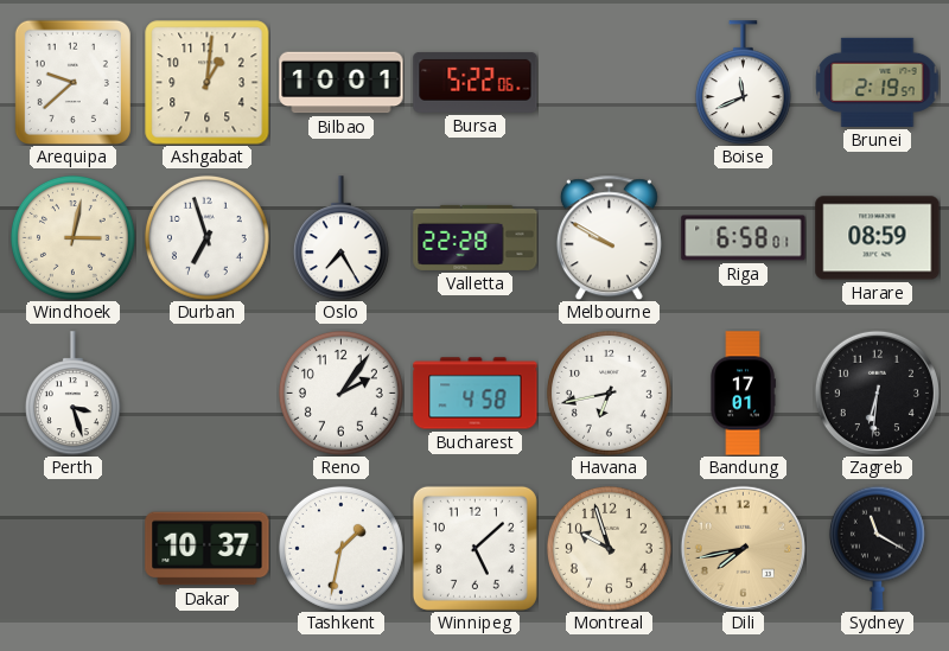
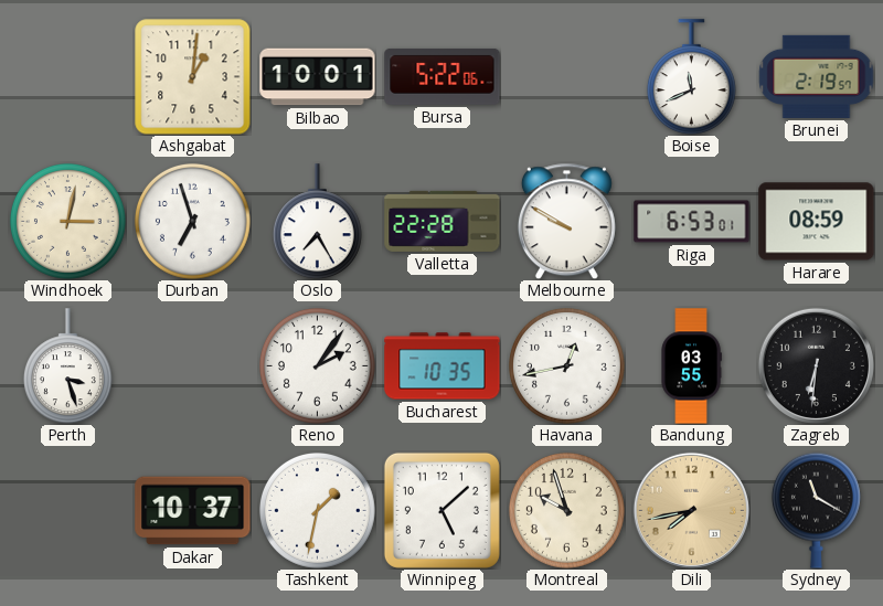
Arequipa: 9:38 -> none (72, 82)
Riga: 6:58 -> 6:53 (692, 222)
Bucharest: 4:58 -> 10:35 (443, 366)
Havana: 6:43 -> 12:43 (566, 365)
Bandung: 17:01 -> 03:55 (691, 366)
